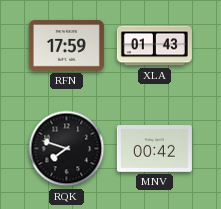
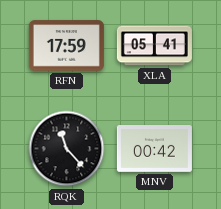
XLA: 01:43 -> 05:41 (154, 46)
RQK: 7:48 -> 11:23 (67, 149)
